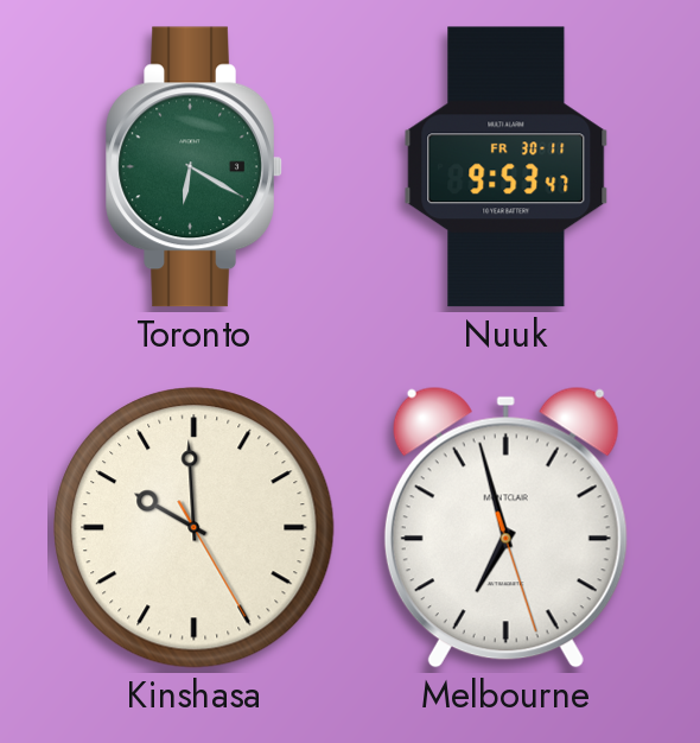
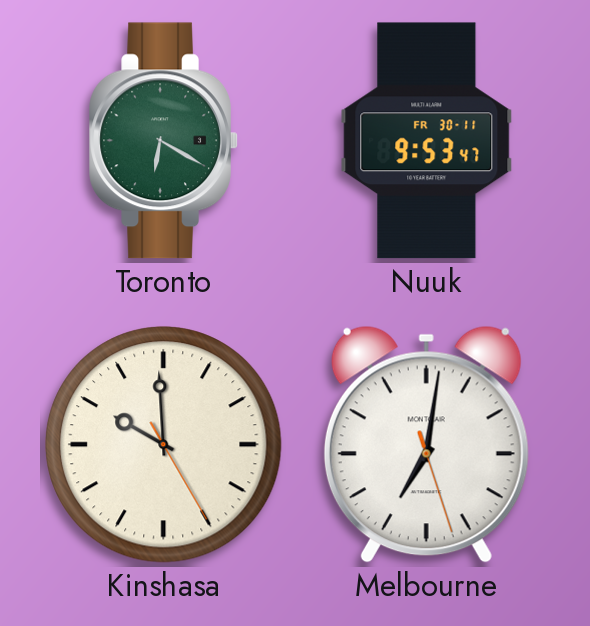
Melbourne: 6:57 -> 7:01 (426, 444)
